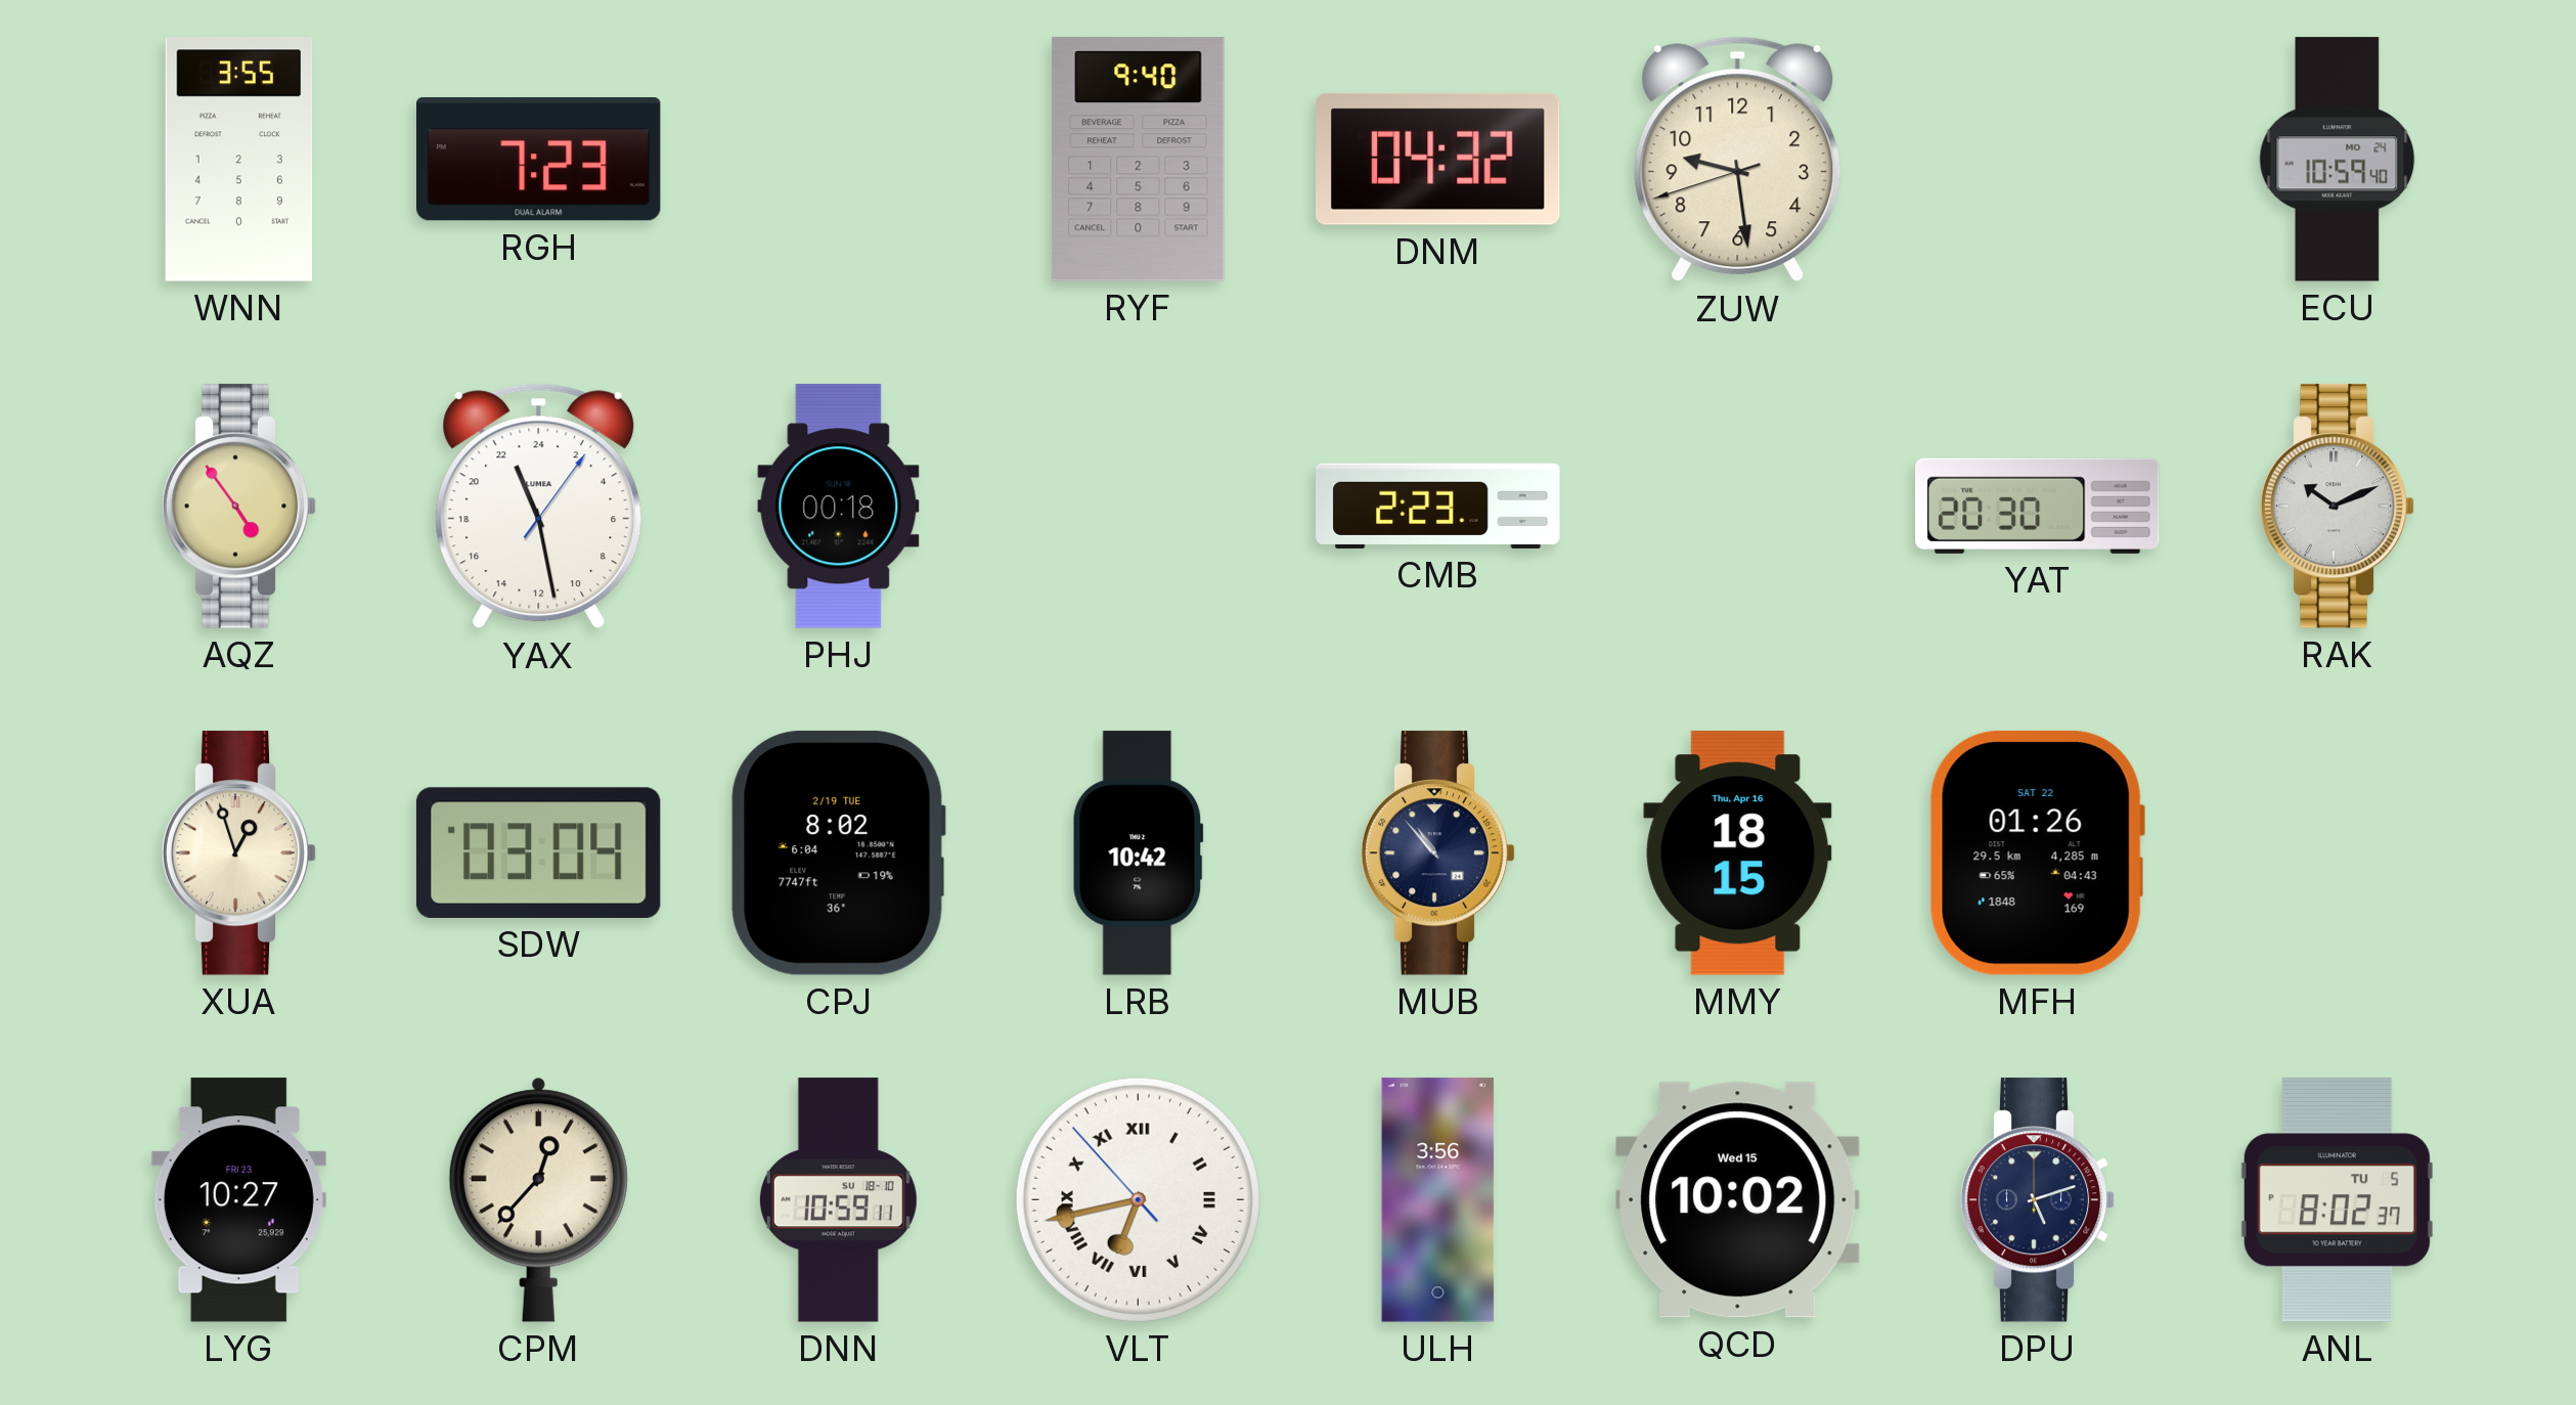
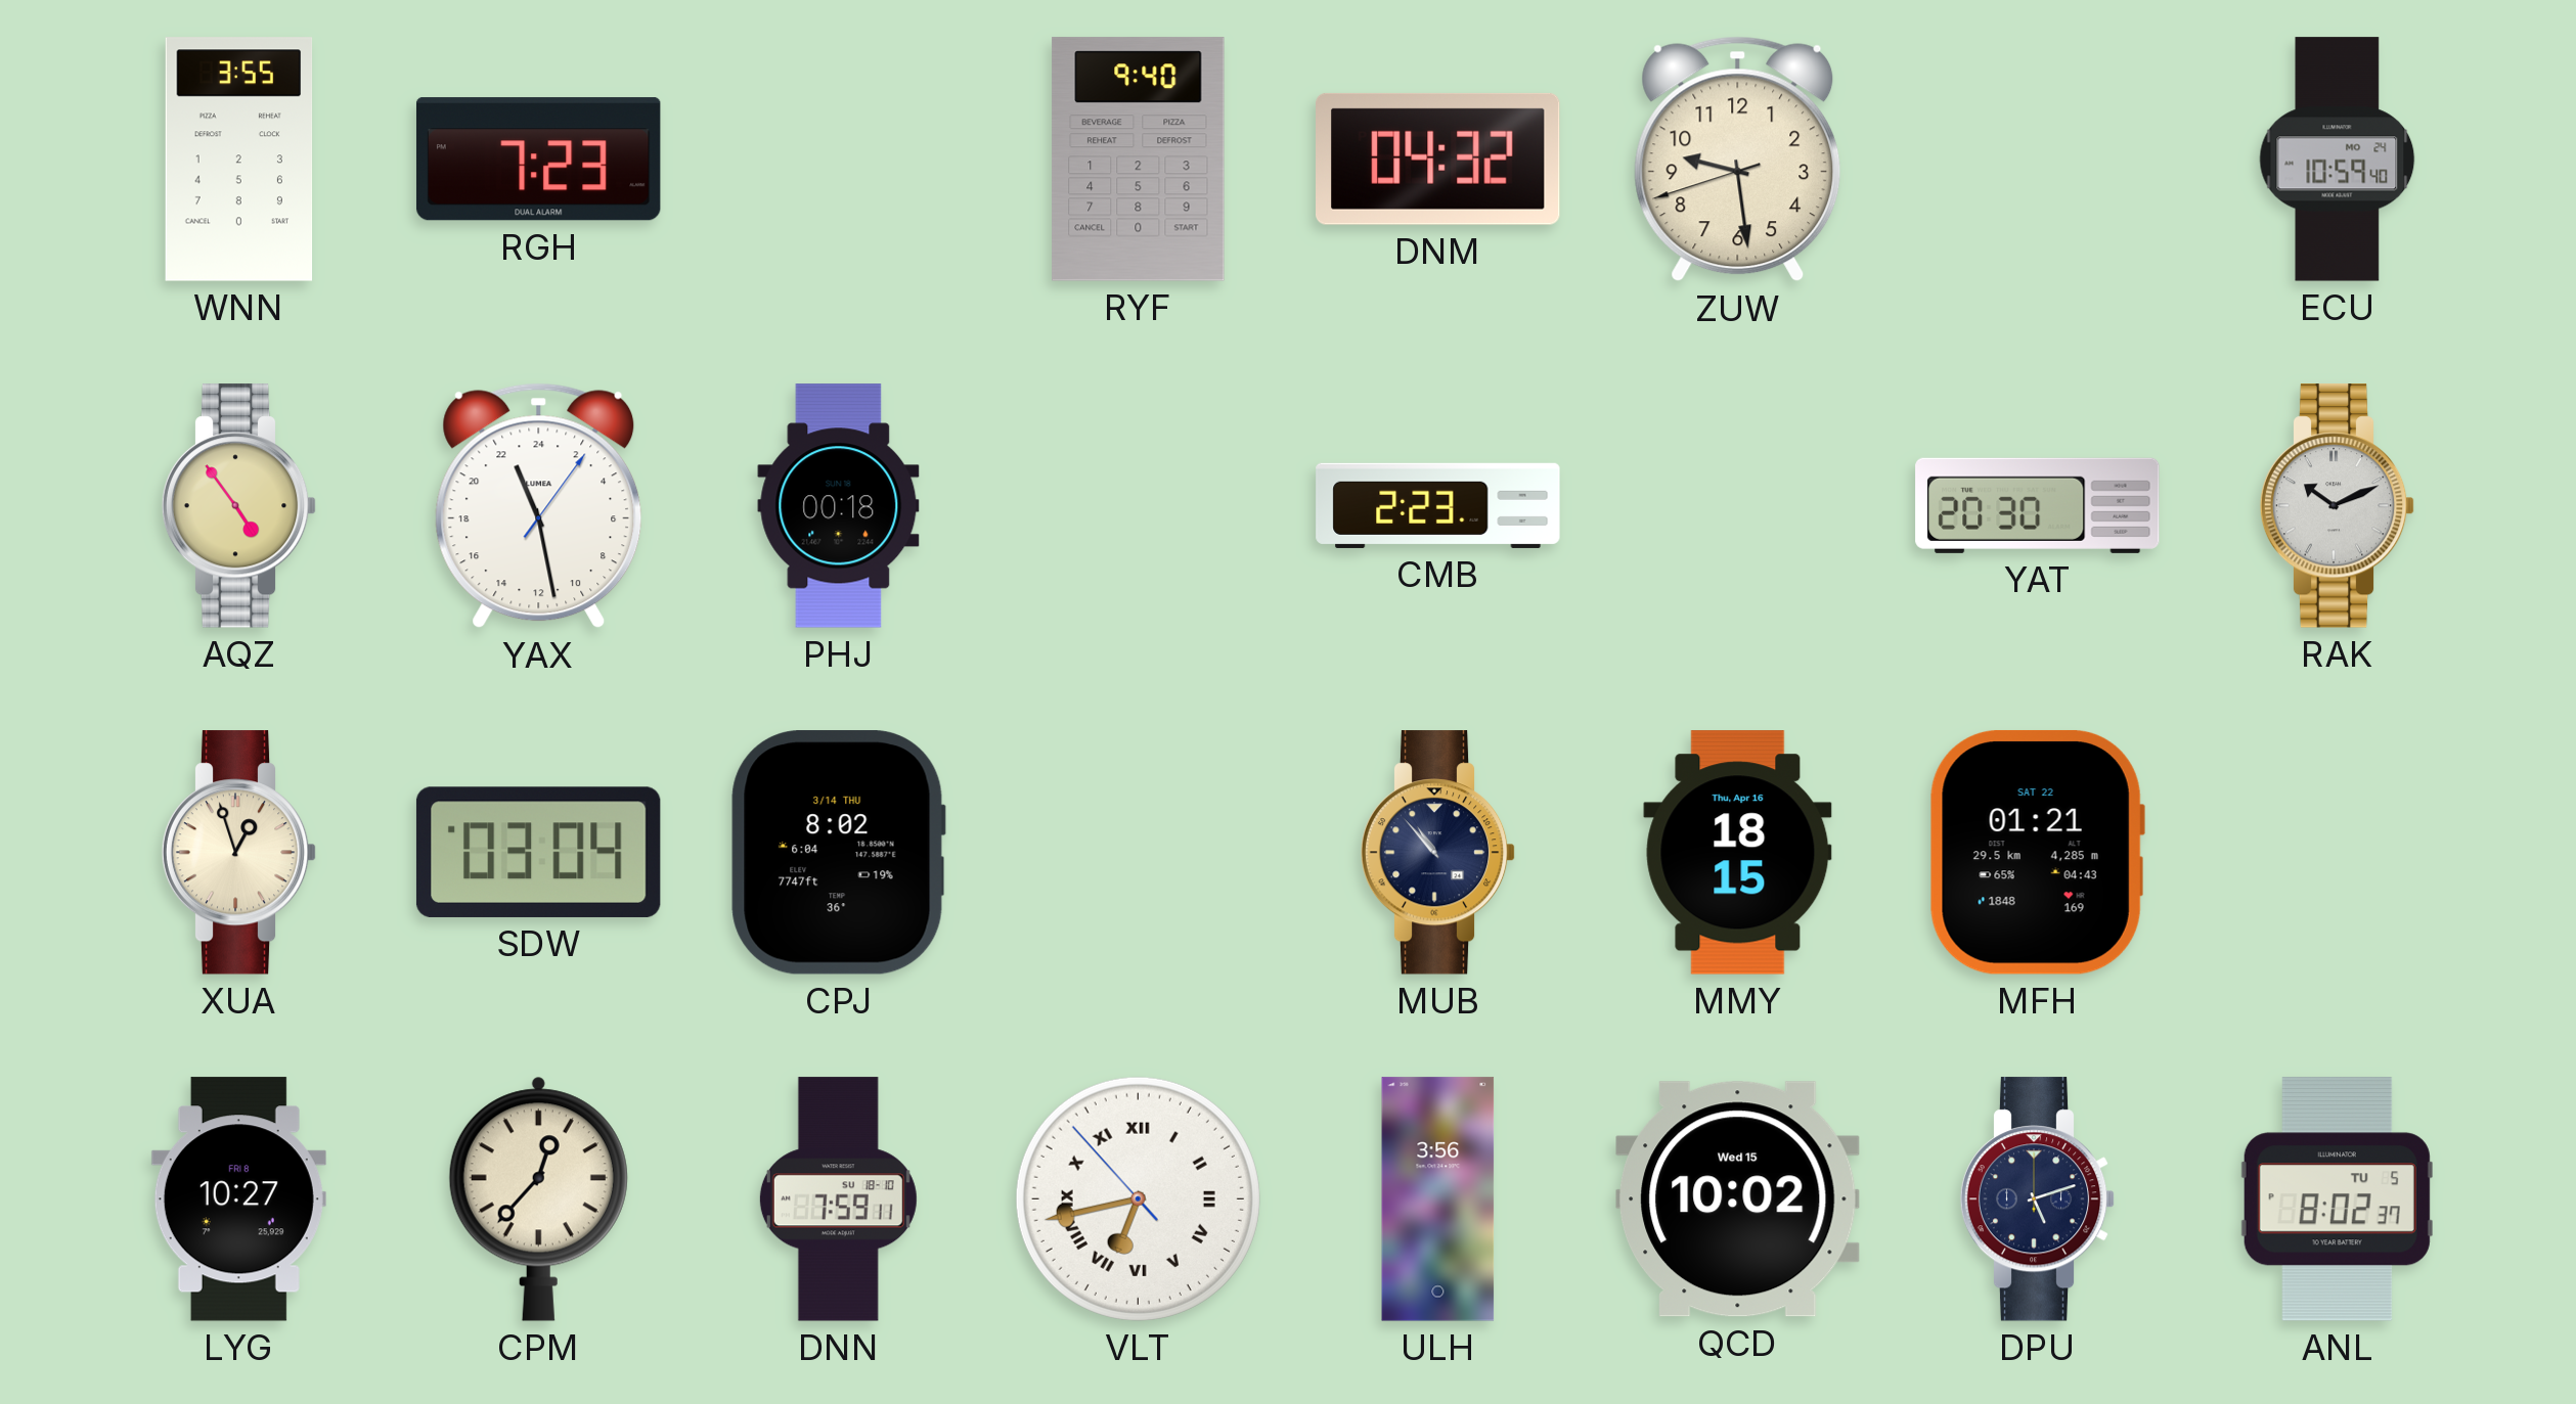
CPJ date: 2/19 TUE -> 3/14 THU (838, 853)
LRB: 10:42 -> none (1138, 853)
MFH: 01:26 -> 01:21 (2037, 852)
LYG date: FRI 23 -> FRI 8 (238, 1199)
DNN: 10:59 -> 7:59 (838, 1199)
